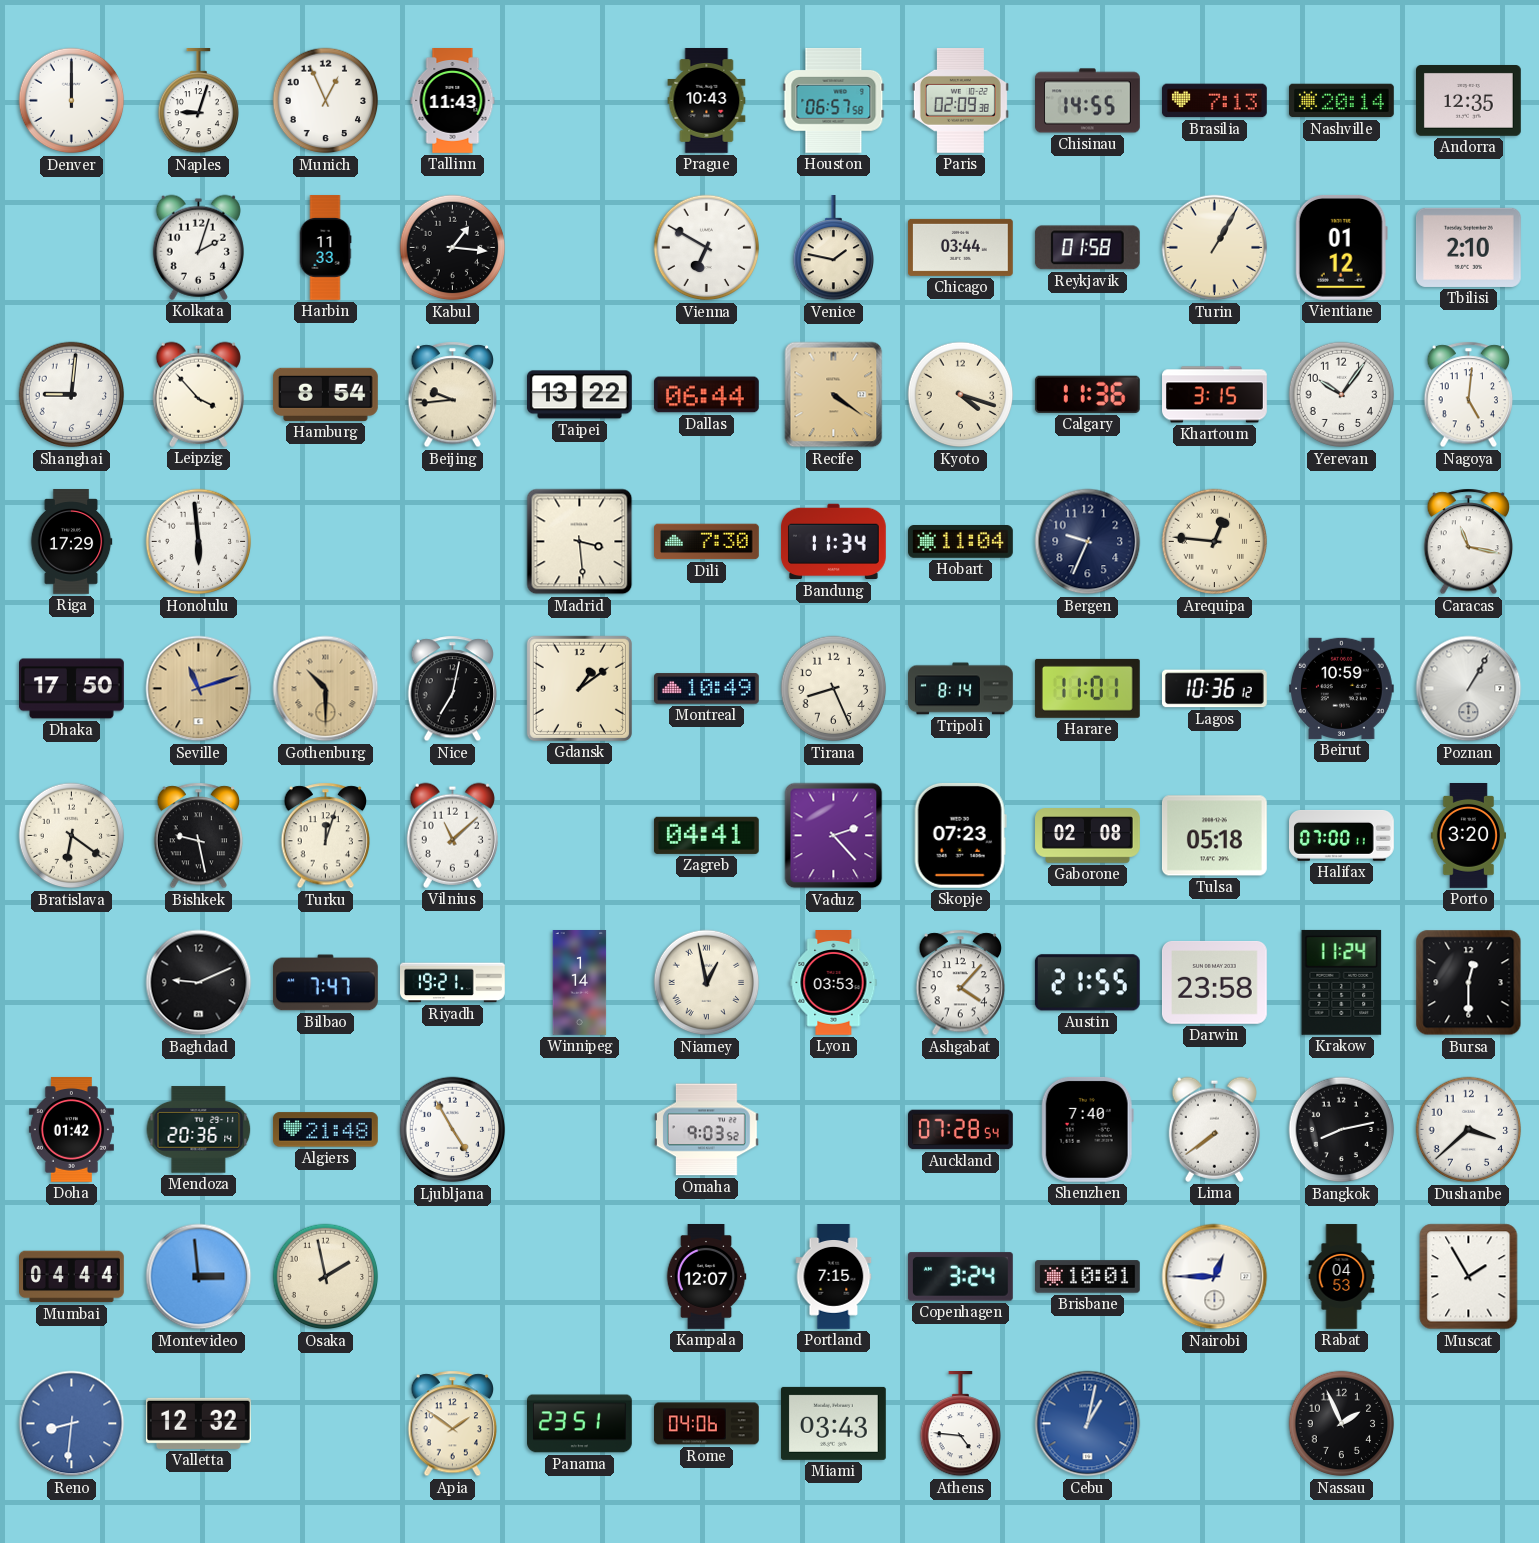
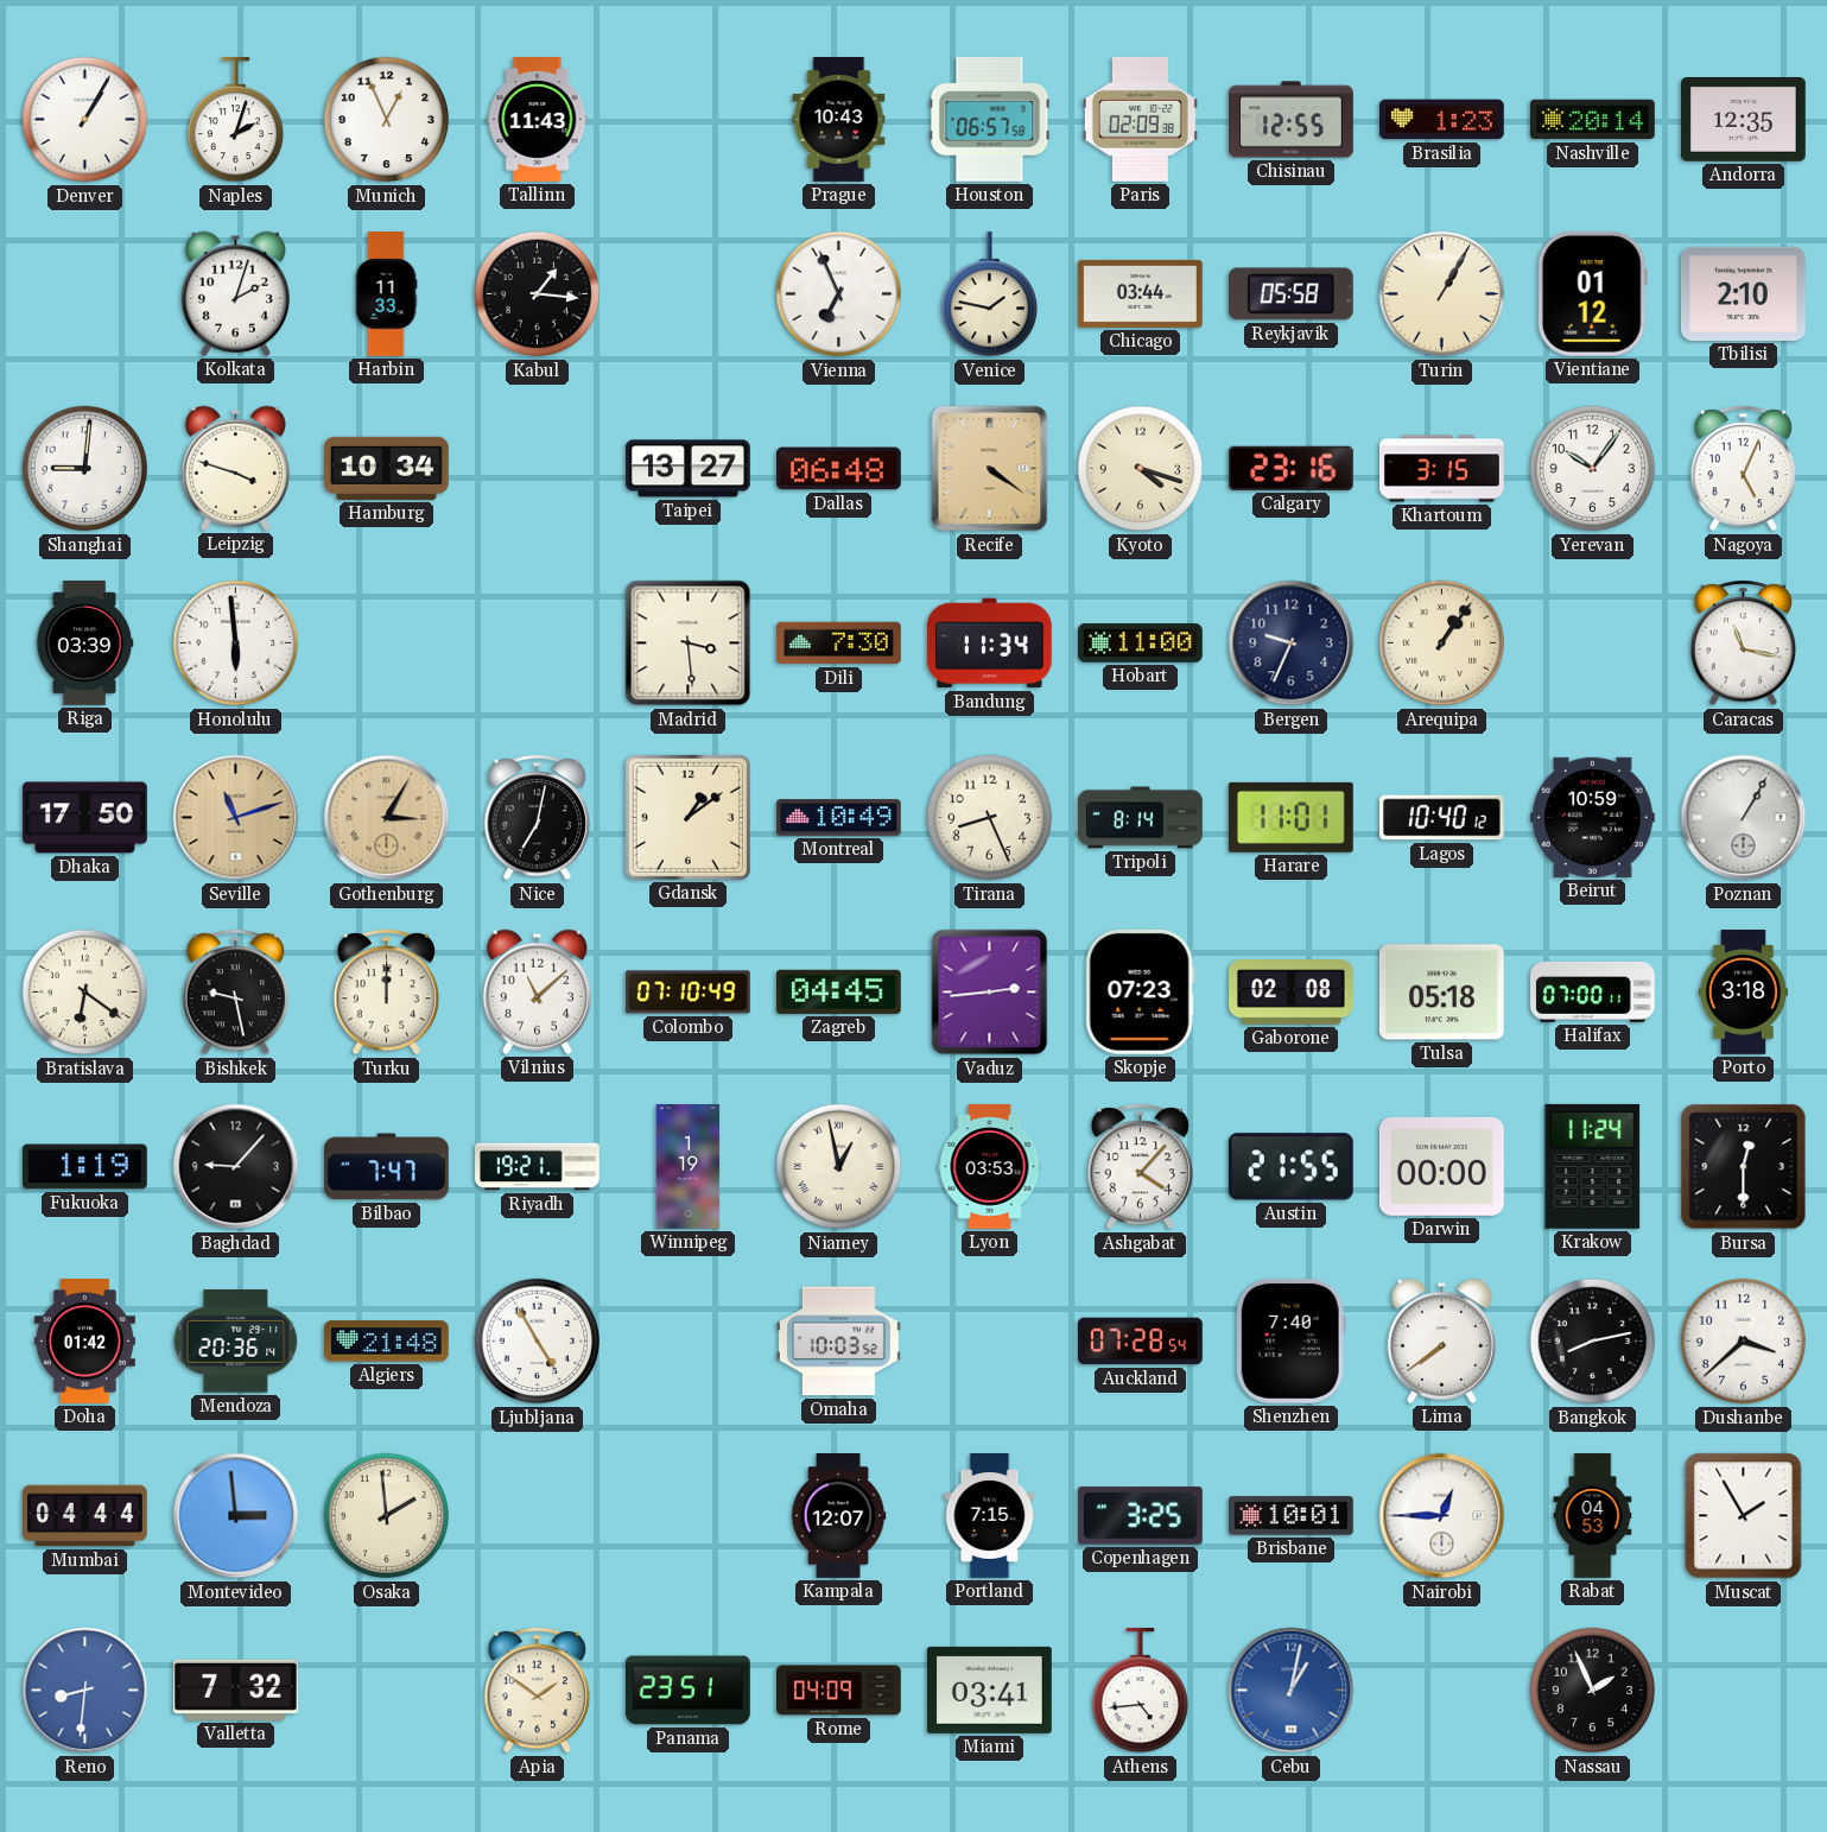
Denver: 12:00 -> 1:05 (85, 120)
Naples: 9:03 -> 2:03 (235, 121)
Chisinau: 14:55 -> 12:55 (1292, 120)
Brasilia: 7:13 -> 1:23 (1441, 120)
Vienna: 6:50 -> 6:56 (839, 294)
Reykjavik: 01:58 -> 05:58 (1290, 294)
Leipzig: 3:53 -> 3:48 (235, 468)
Hamburg: 8:54 -> 10:34 (387, 468)
Beijing: 9:44 -> none (453, 395)
Taipei: 13:22 -> 13:27 (687, 469)
Dallas: 06:44 -> 06:48 (838, 469)
Calgary: 11:36 -> 23:16 (1290, 468)
Nagoya: 5:01 -> 5:04 (1744, 469)
Riga: 17:29 -> 03:39 (84, 644)
Hobart: 11:04 -> 11:00 (1141, 644)
Arequipa: 12:46 -> 1:06 (1442, 644)
Gothenburg: 10:30 -> 3:05 (387, 818)
Lagos: 10:36 -> 10:40 (1441, 818)
Turku: 12:03 -> 12:00 (387, 993)
Colombo: none -> 07:10 (689, 993)
Zagreb: 04:41 -> 04:45 (838, 991)
Vaduz: 2:23 -> 2:44 (990, 993)
Porto: 3:20 -> 3:18 (1743, 993)
Fukuoka: none -> 1:19 (85, 1167)
Baghdad: 9:11 -> 9:07 (236, 1167)
Winnipeg: 1:14 -> 1:19 (689, 1167)
Darwin: 23:58 -> 00:00 (1441, 1167)
Omaha: 9:03 -> 10:03 (838, 1342)
Osaka: 1:58 -> 1:59 (387, 1516)
Copenhagen: 3:24 -> 3:25 (1140, 1516)
Valletta: 12:32 -> 7:32 (235, 1690)
Rome: 04:06 -> 04:09 (839, 1691)
Miami: 03:43 -> 03:41 (989, 1690)
Athens: 4:46 -> 4:44 (1140, 1692)
